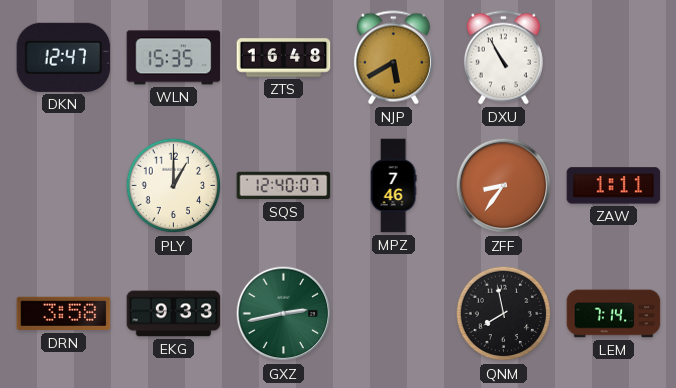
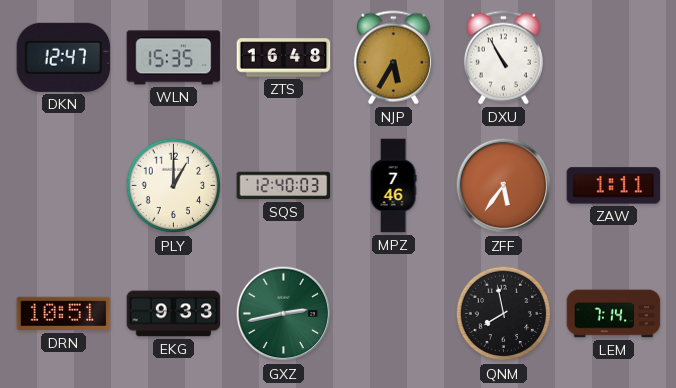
NJP: 5:40 -> 5:35 (393, 58)
SQS: 12:40:07 -> 12:40:03 (284, 186)
ZFF: 8:36 -> 5:36 (504, 186)
DRN: 3:58 -> 10:51 (64, 314)
